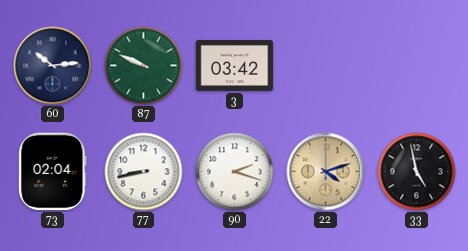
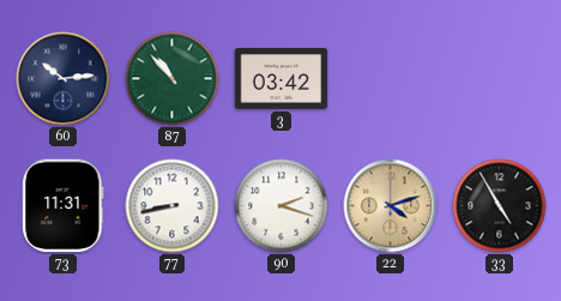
87: 9:49 -> 10:53 (173, 79)
73: 02:04 -> 11:31 (64, 206)
33: 4:58 -> 4:55 (500, 206)
